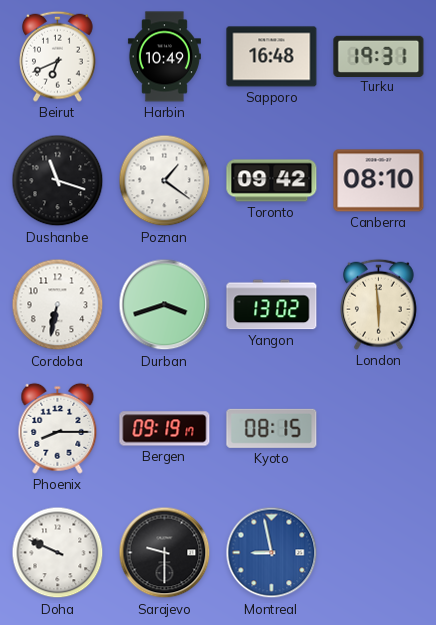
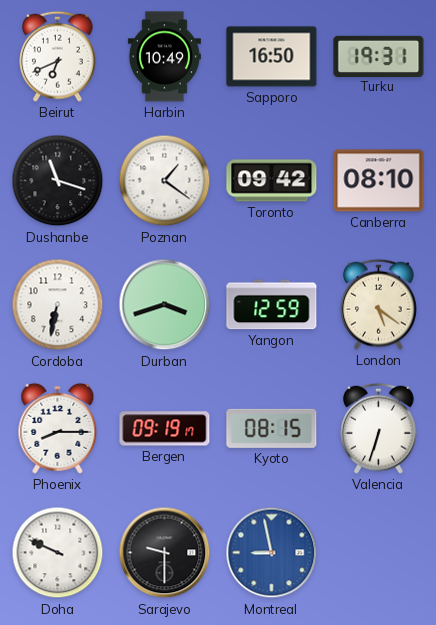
Sapporo: 16:48 -> 16:50 (272, 57)
Yangon: 13:02 -> 12:59 (272, 305)
London: 5:59 -> 5:21 (379, 304)
Valencia: none -> 6:33 (379, 428)
